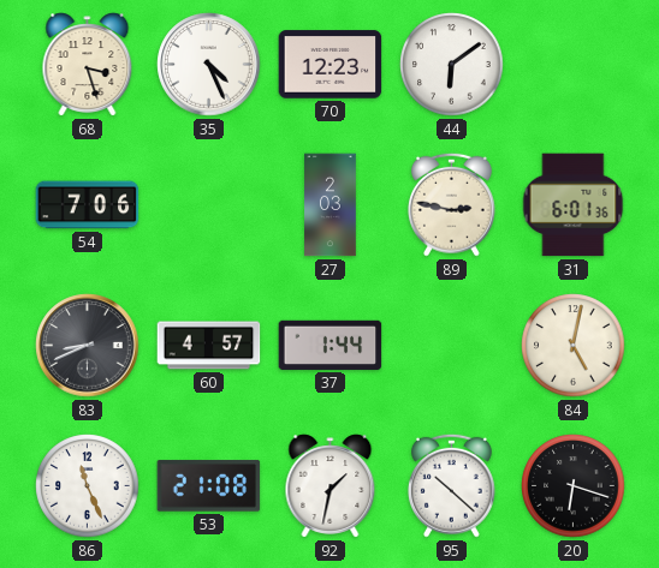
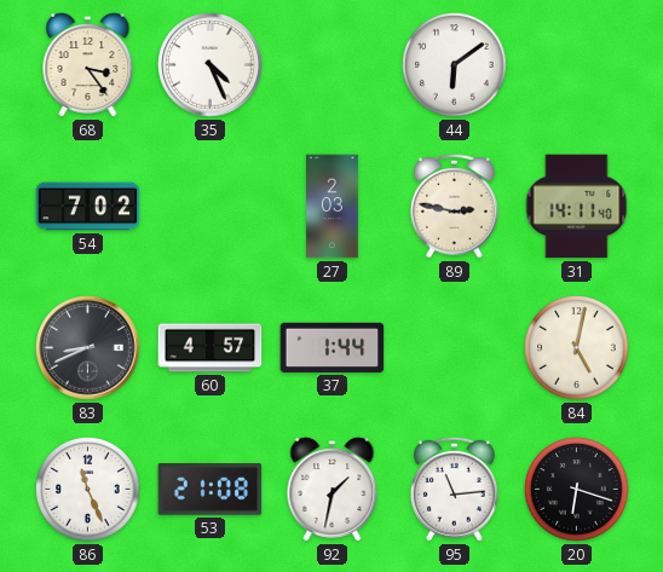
68: 3:27 -> 3:24 (88, 65)
70: 12:23 -> none (331, 65)
54: 7:06 -> 7:02 (88, 207)
31: 6:01 -> 14:11 (577, 207)
95: 10:22 -> 11:14 (454, 489)
